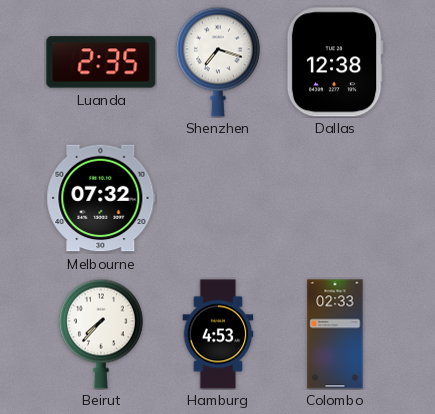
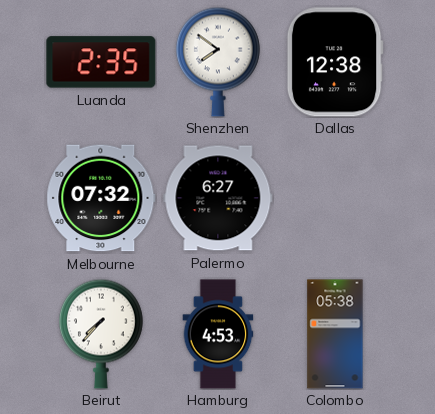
Shenzhen: 7:18 -> 7:51 (218, 62)
Palermo: none -> 6:27 (218, 198)
Colombo: 02:33 -> 05:38 (335, 334)
